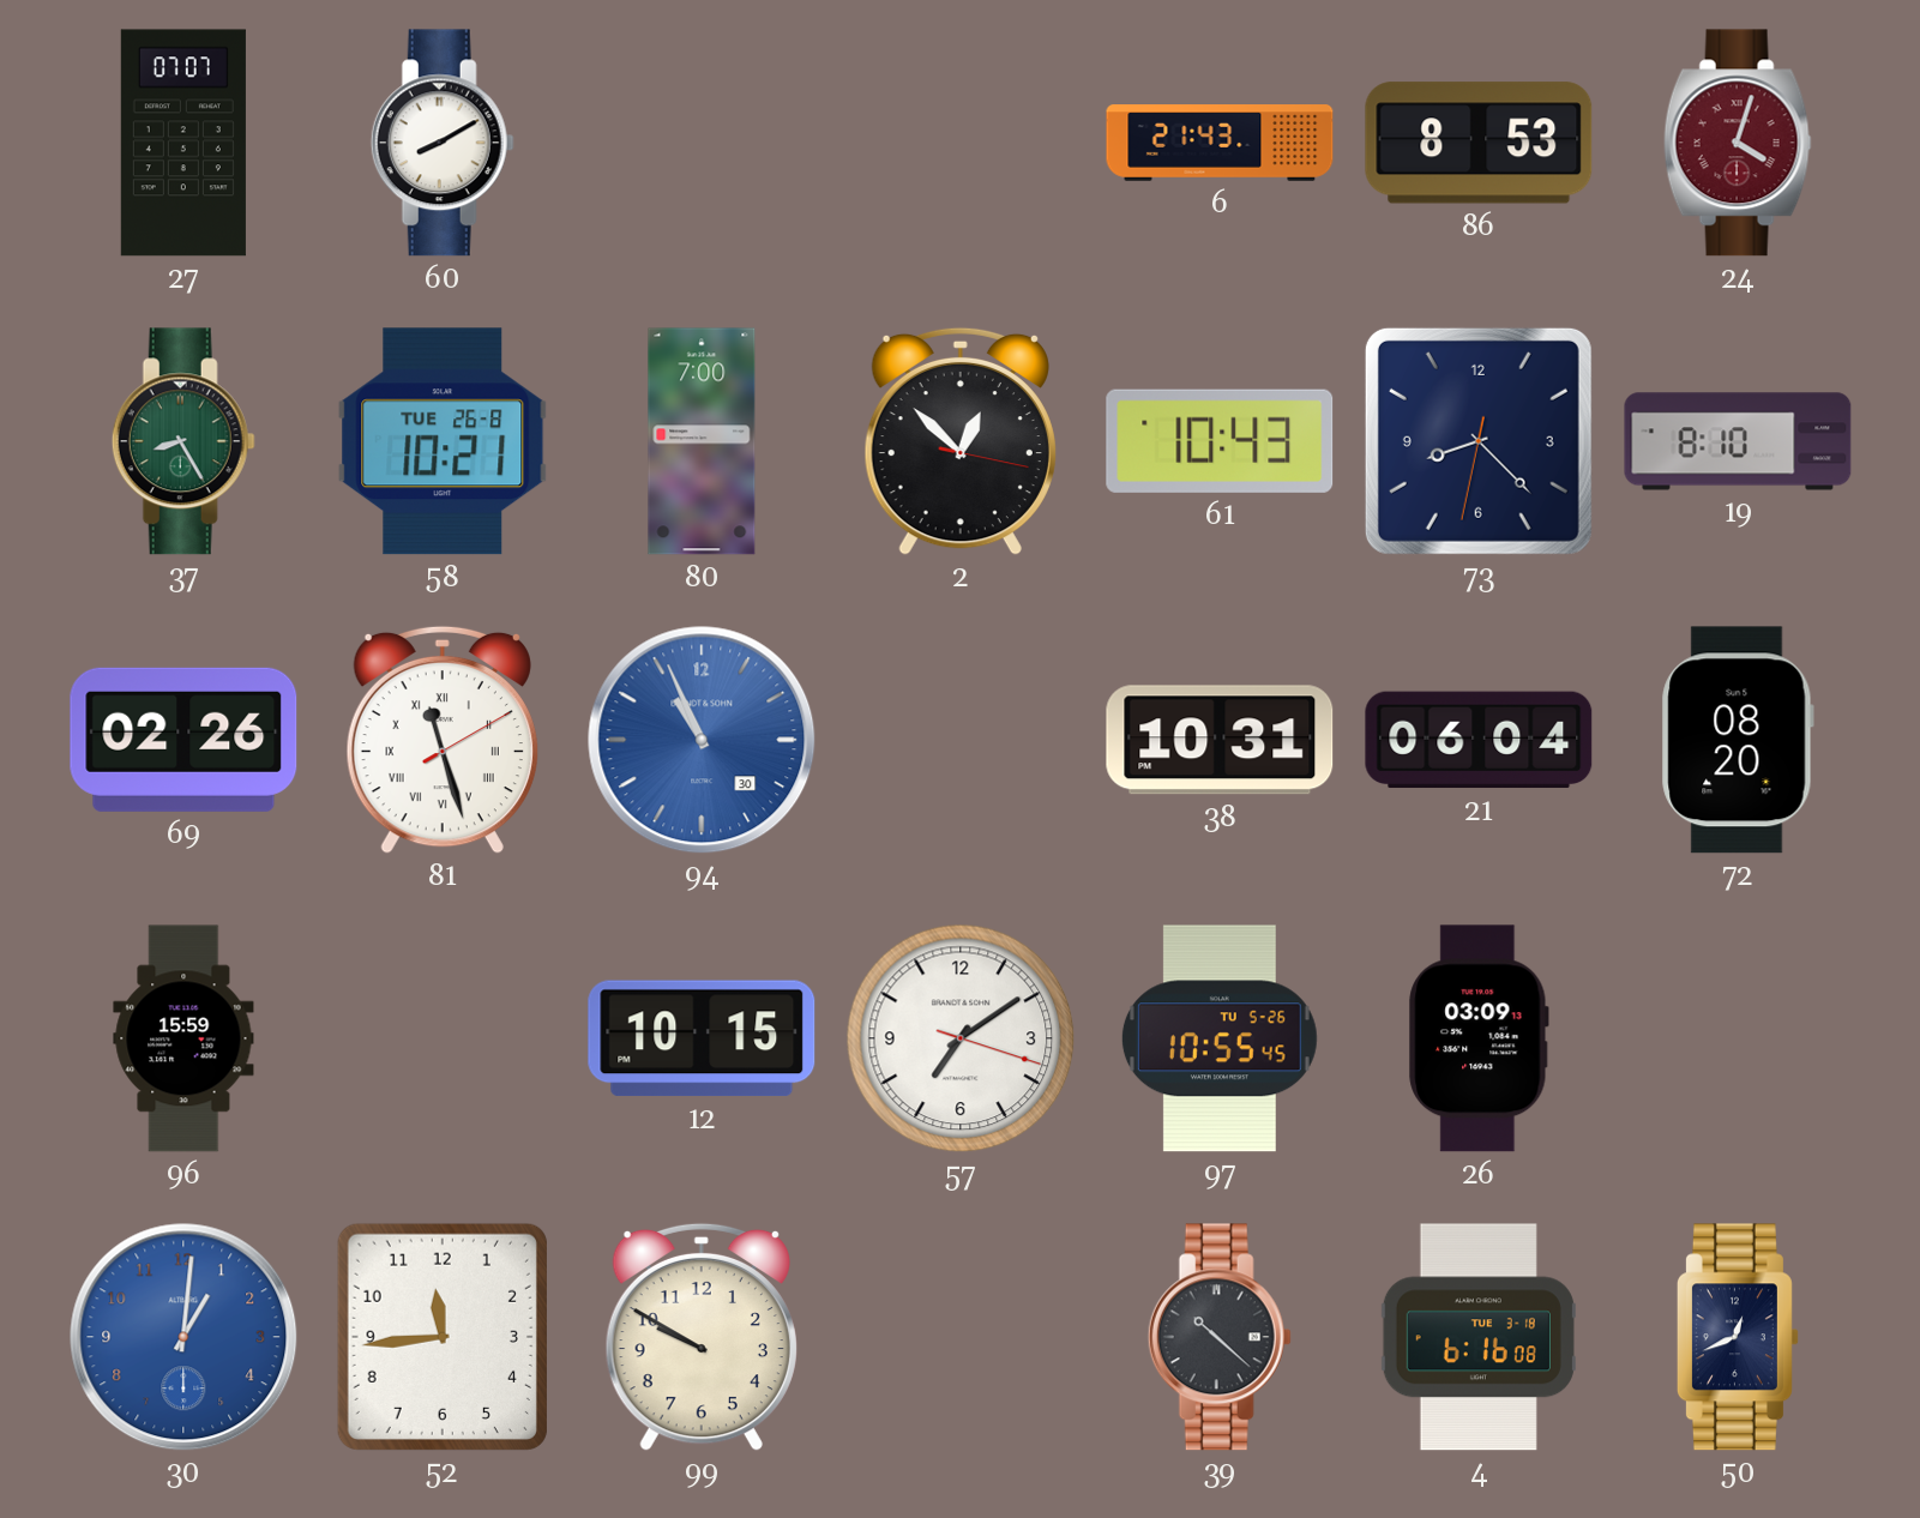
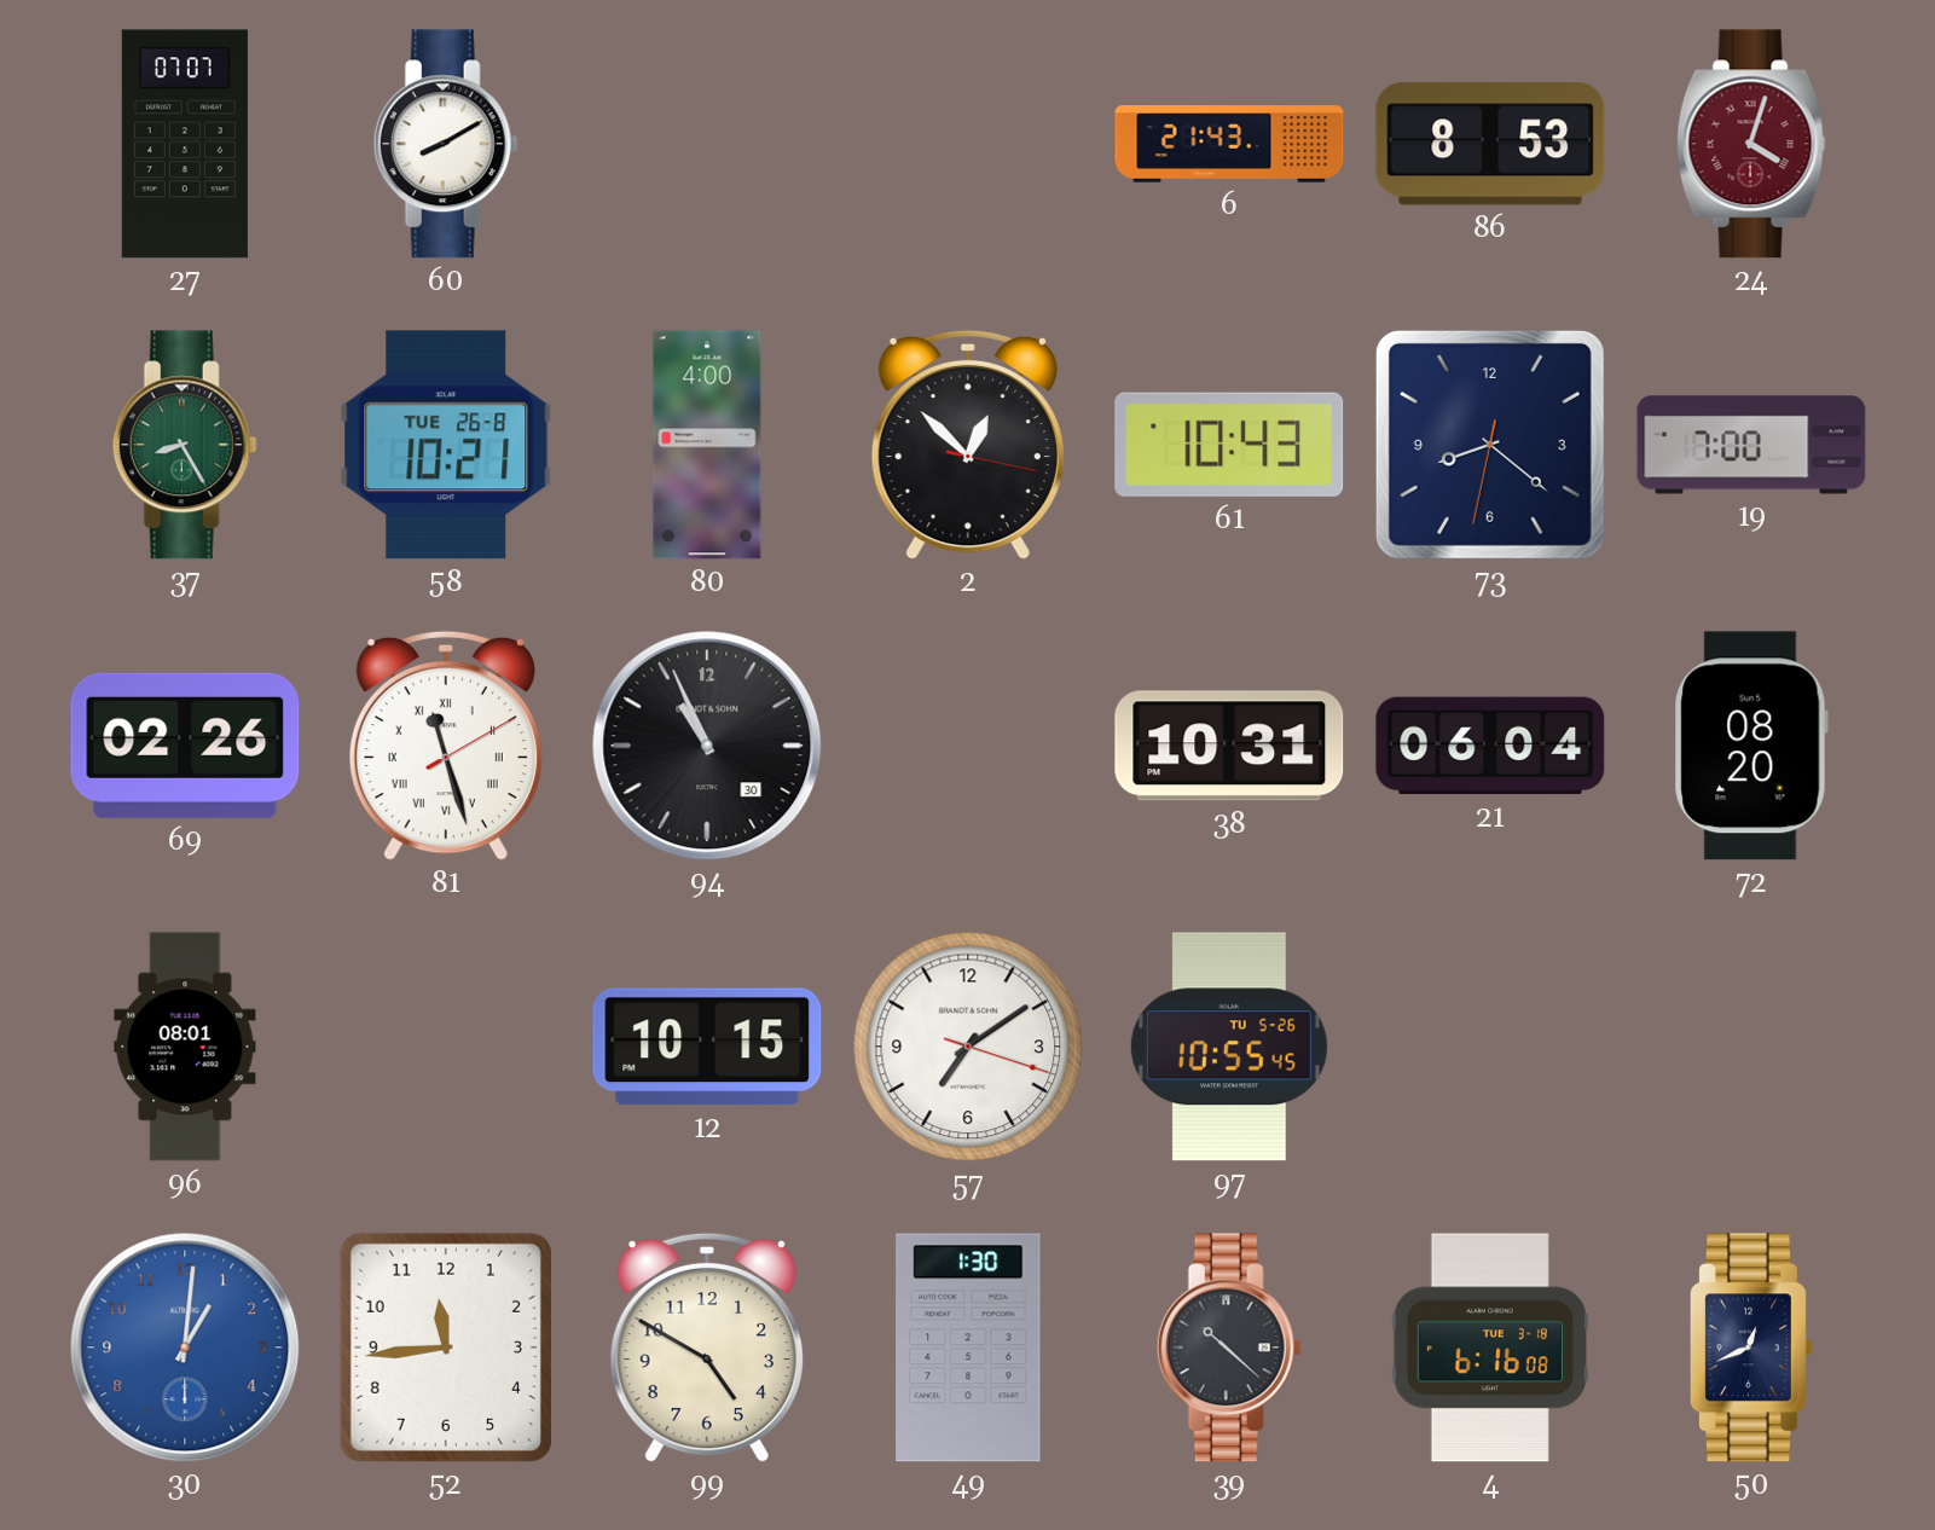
80: 7:00 -> 4:00 (707, 445)
73: 8:22 -> 8:21 (1490, 445)
19: 8:10 -> 7:00 (1751, 445)
94 dial: blue -> black (707, 746)
96: 15:59 -> 08:01 (185, 1047)
26: 03:09 -> none (1479, 1038)
99: 9:50 -> 4:50 (707, 1348)
49: none -> 1:30 (968, 1348)
